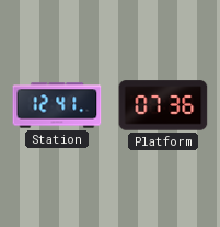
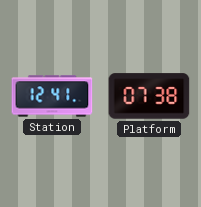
Platform: 07:36 -> 07:38 (149, 96)
